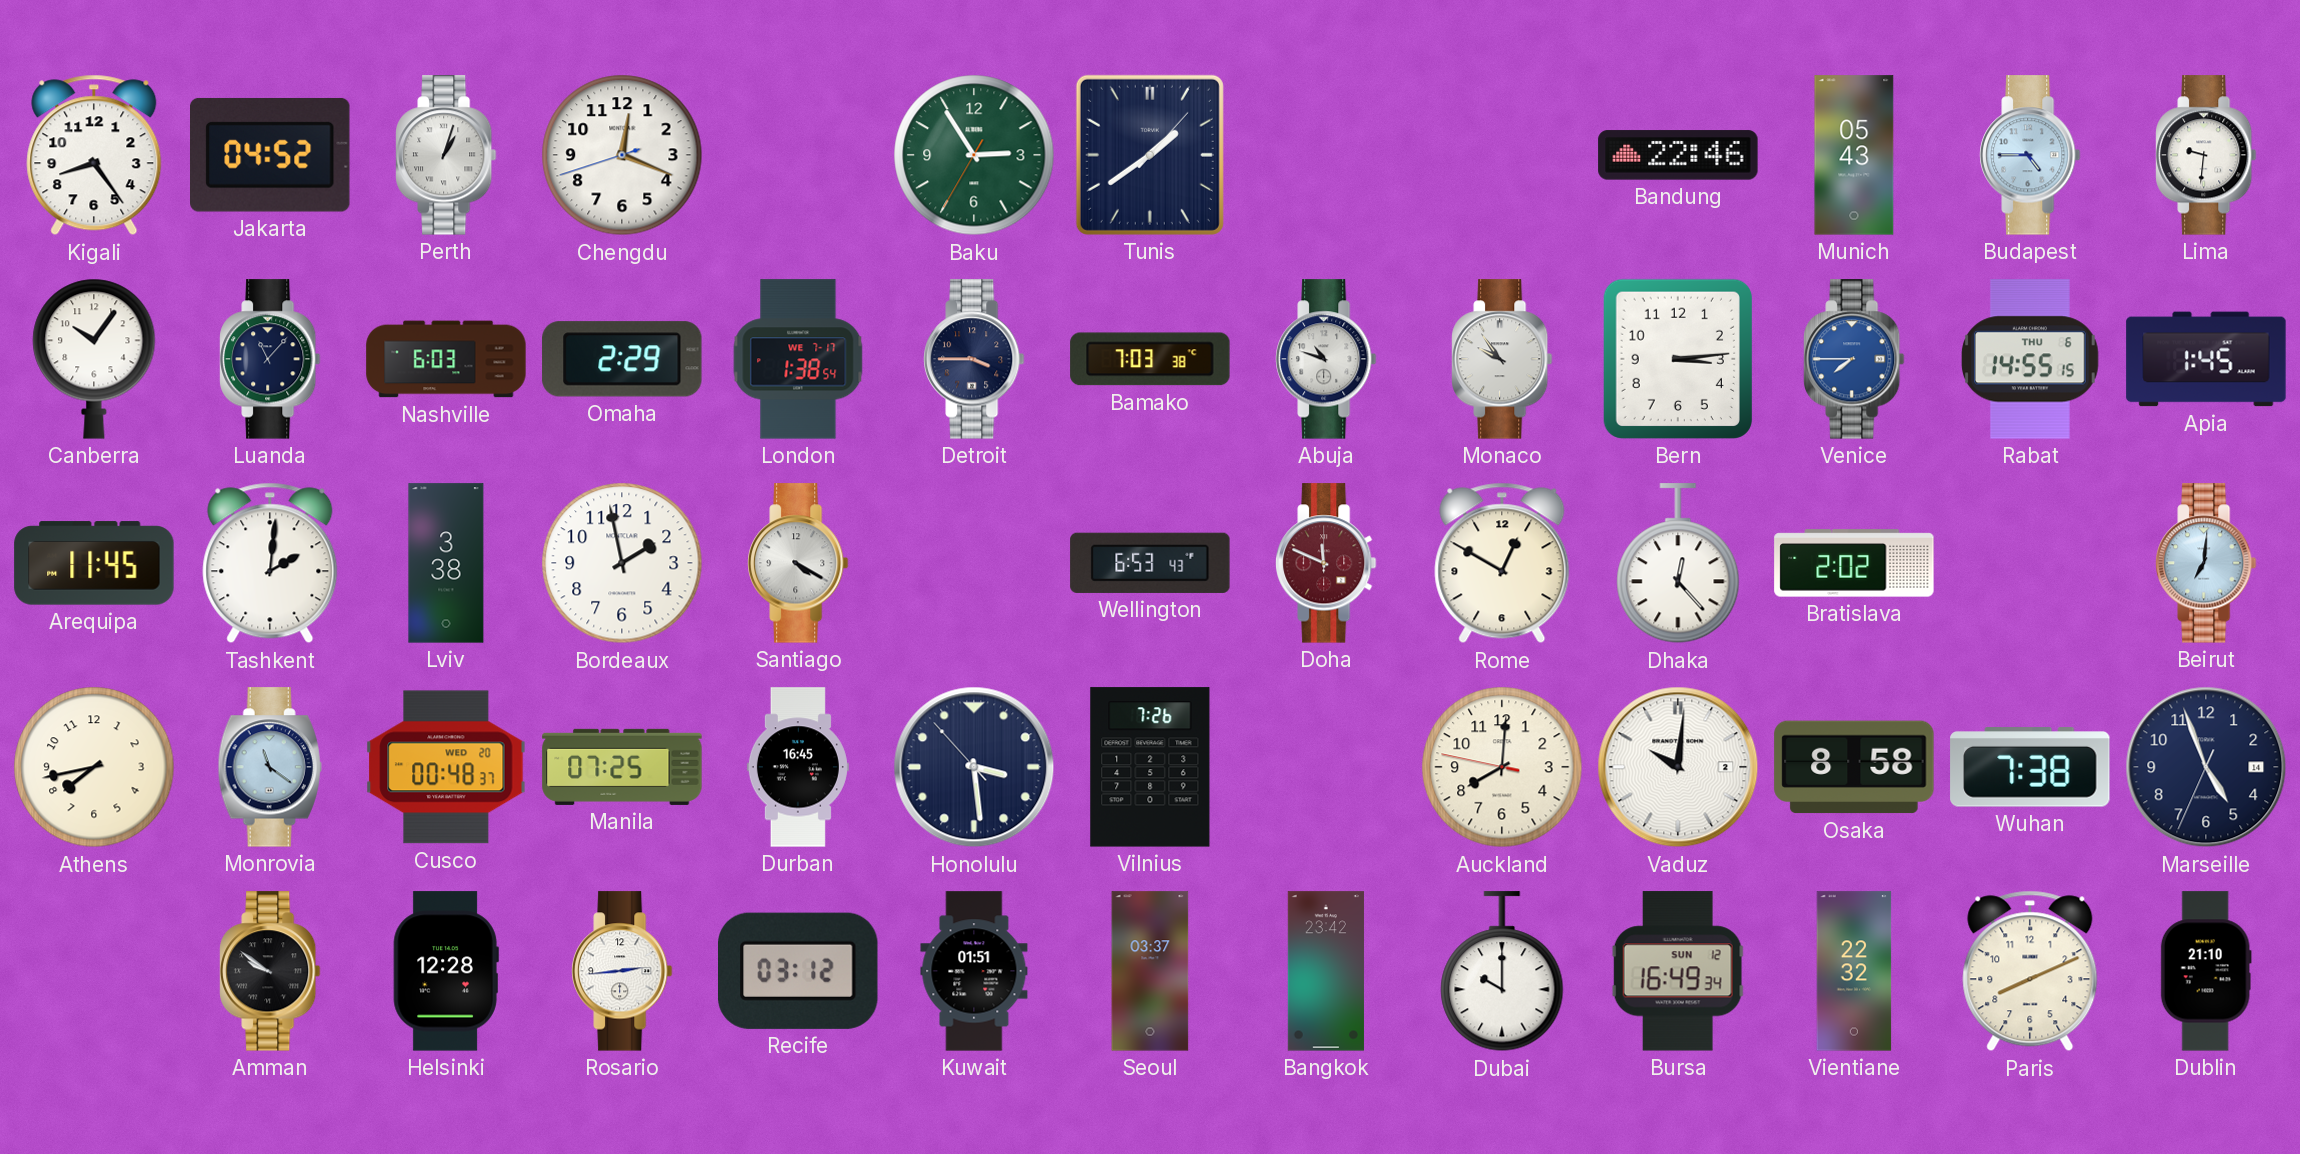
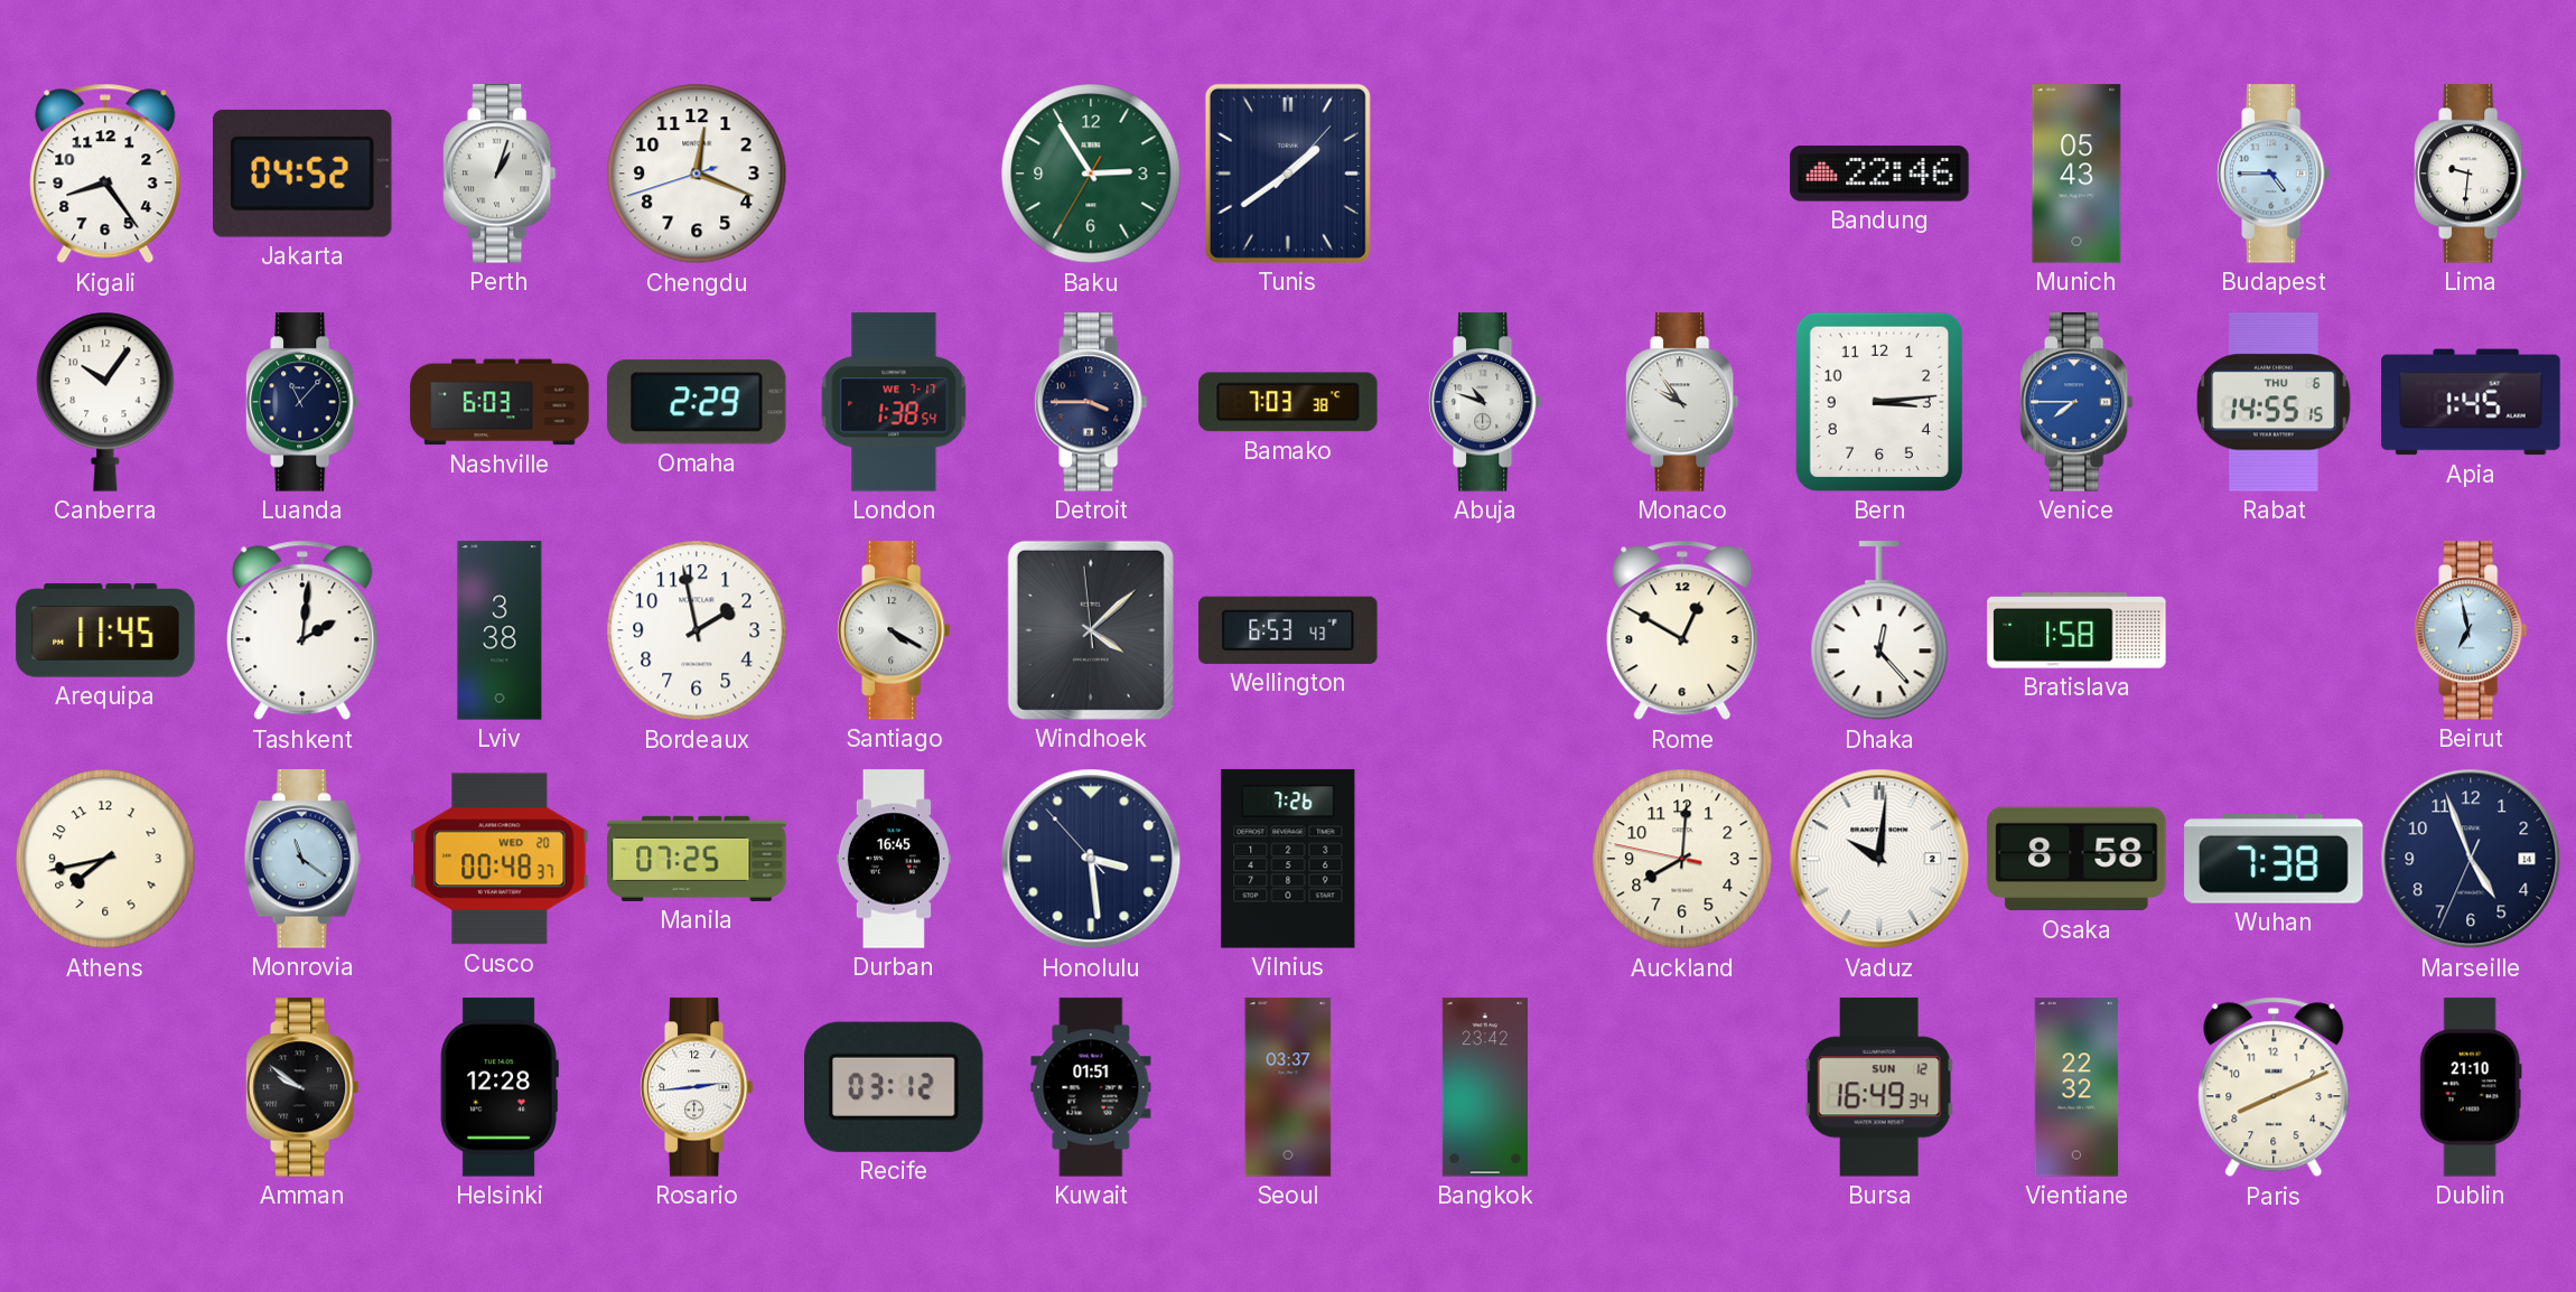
Windhoek: none -> 4:07 (1091, 630)
Doha: 11:49 -> none (1326, 563)
Bratislava: 2:02 -> 1:58 (2076, 630)
Beirut: 7:01 -> 6:58 (2471, 630)
Dubai: 10:00 -> none (1502, 972)
